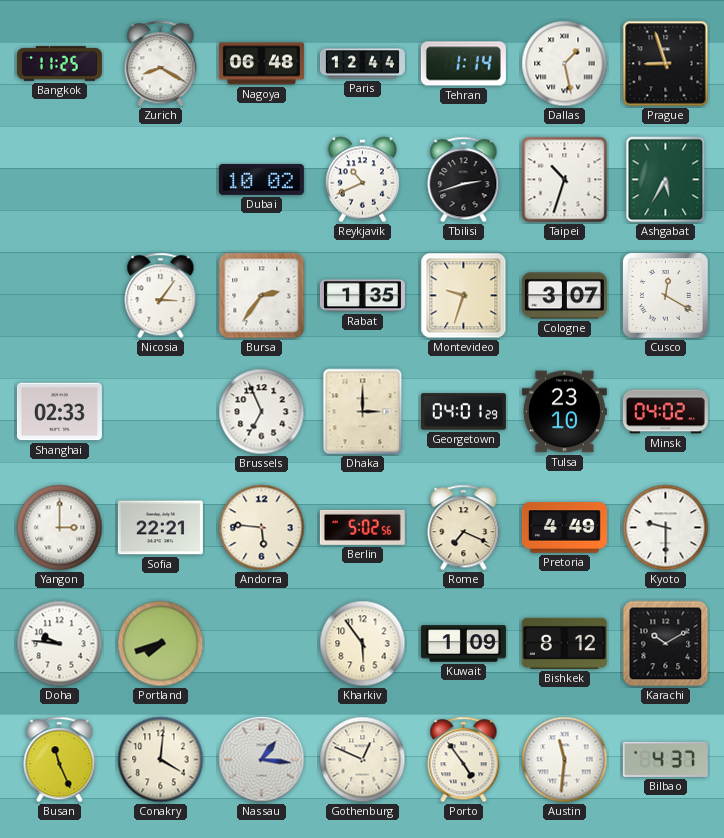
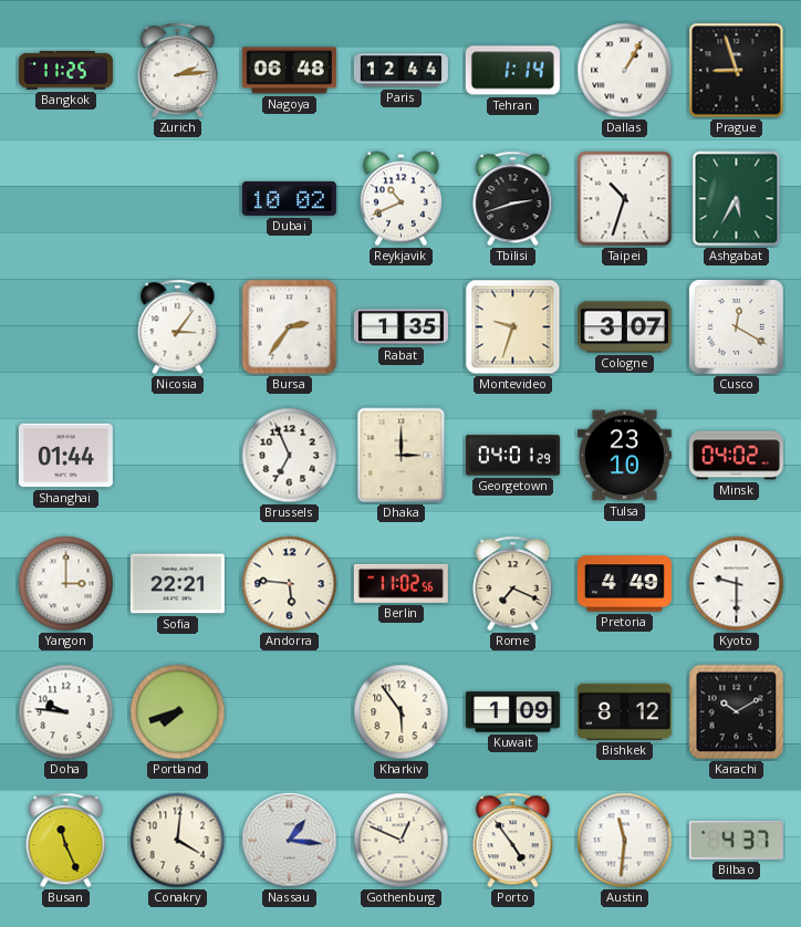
Zurich: 8:20 -> 2:14 (178, 71)
Dallas: 1:28 -> 1:05 (625, 71)
Shanghai: 02:33 -> 01:44 (65, 456)
Berlin: 5:02 -> 11:02 (400, 583)
